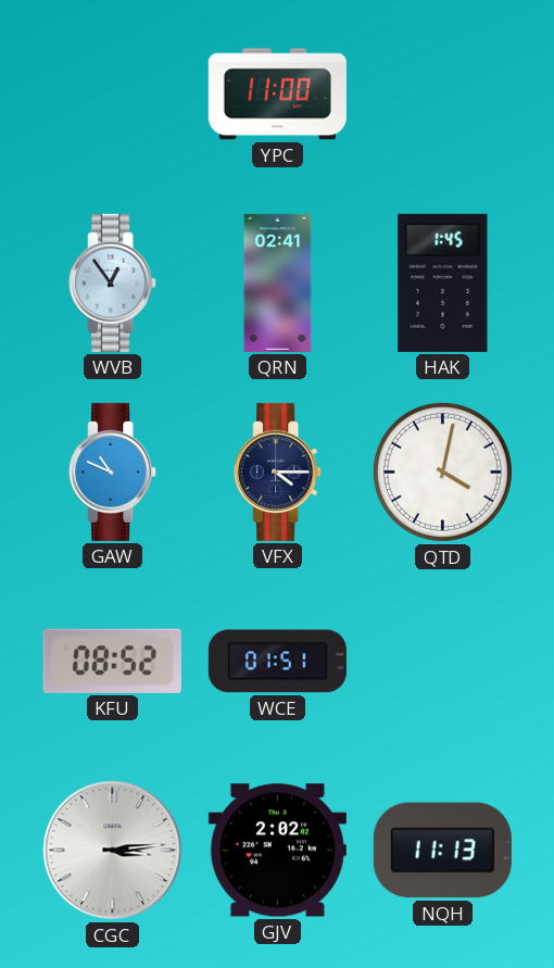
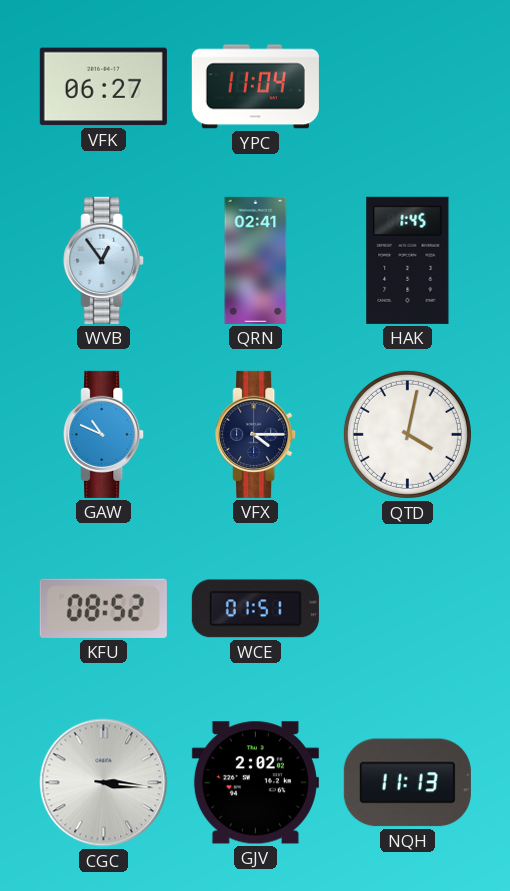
VFK: none -> 06:27 (103, 87)
YPC: 11:00 -> 11:04 (255, 87)
CGC: 3:14 -> 3:16 (104, 783)
